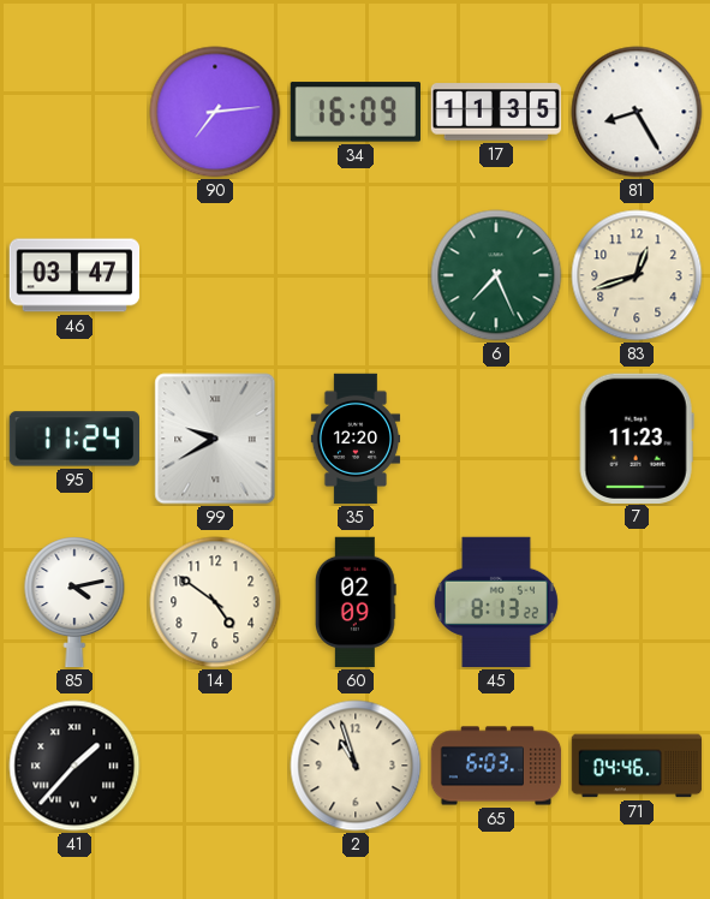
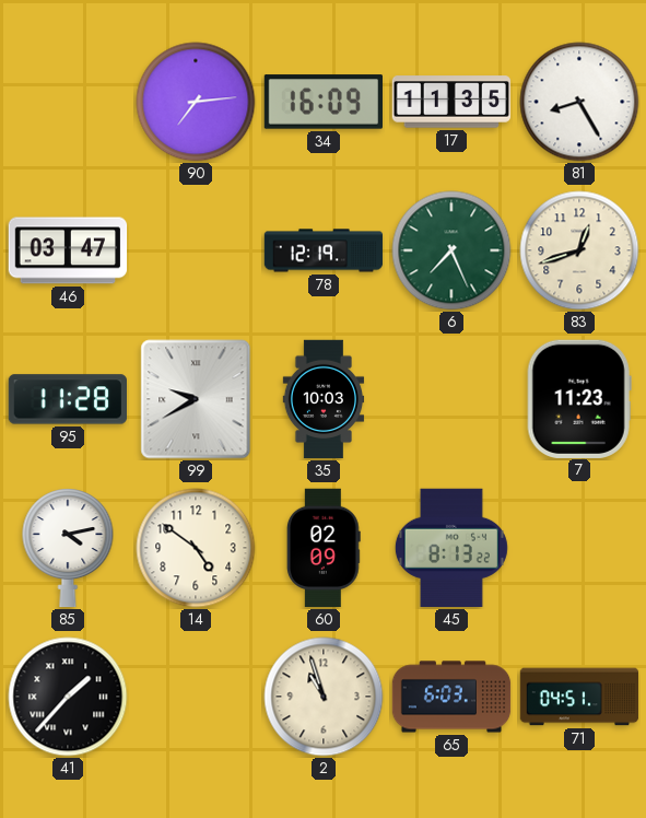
78: none -> 12:19 (324, 250)
95: 11:24 -> 11:28 (67, 399)
35: 12:20 -> 10:03 (324, 399)
71: 04:46 -> 04:51 (579, 697)
